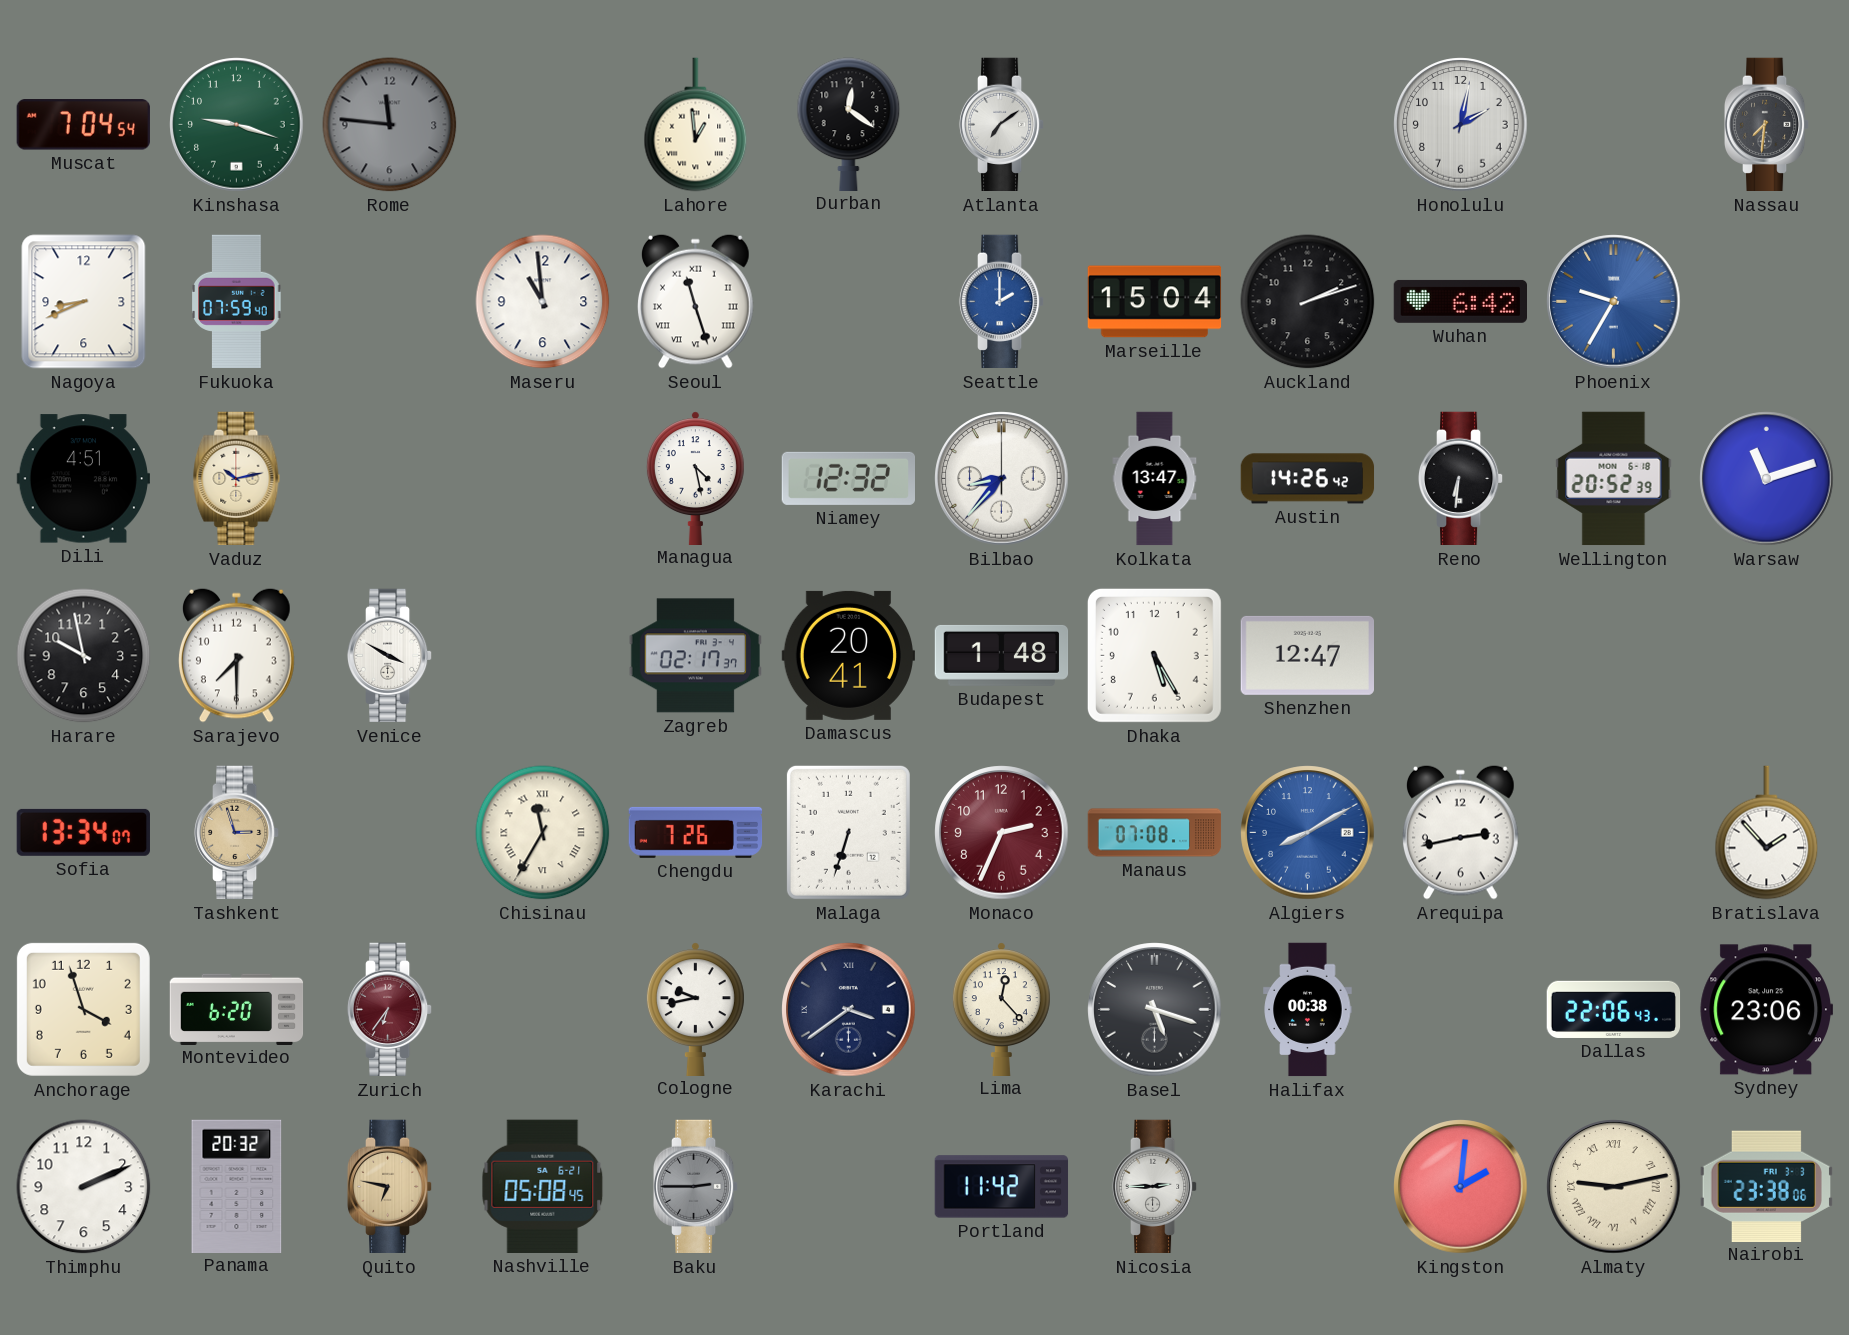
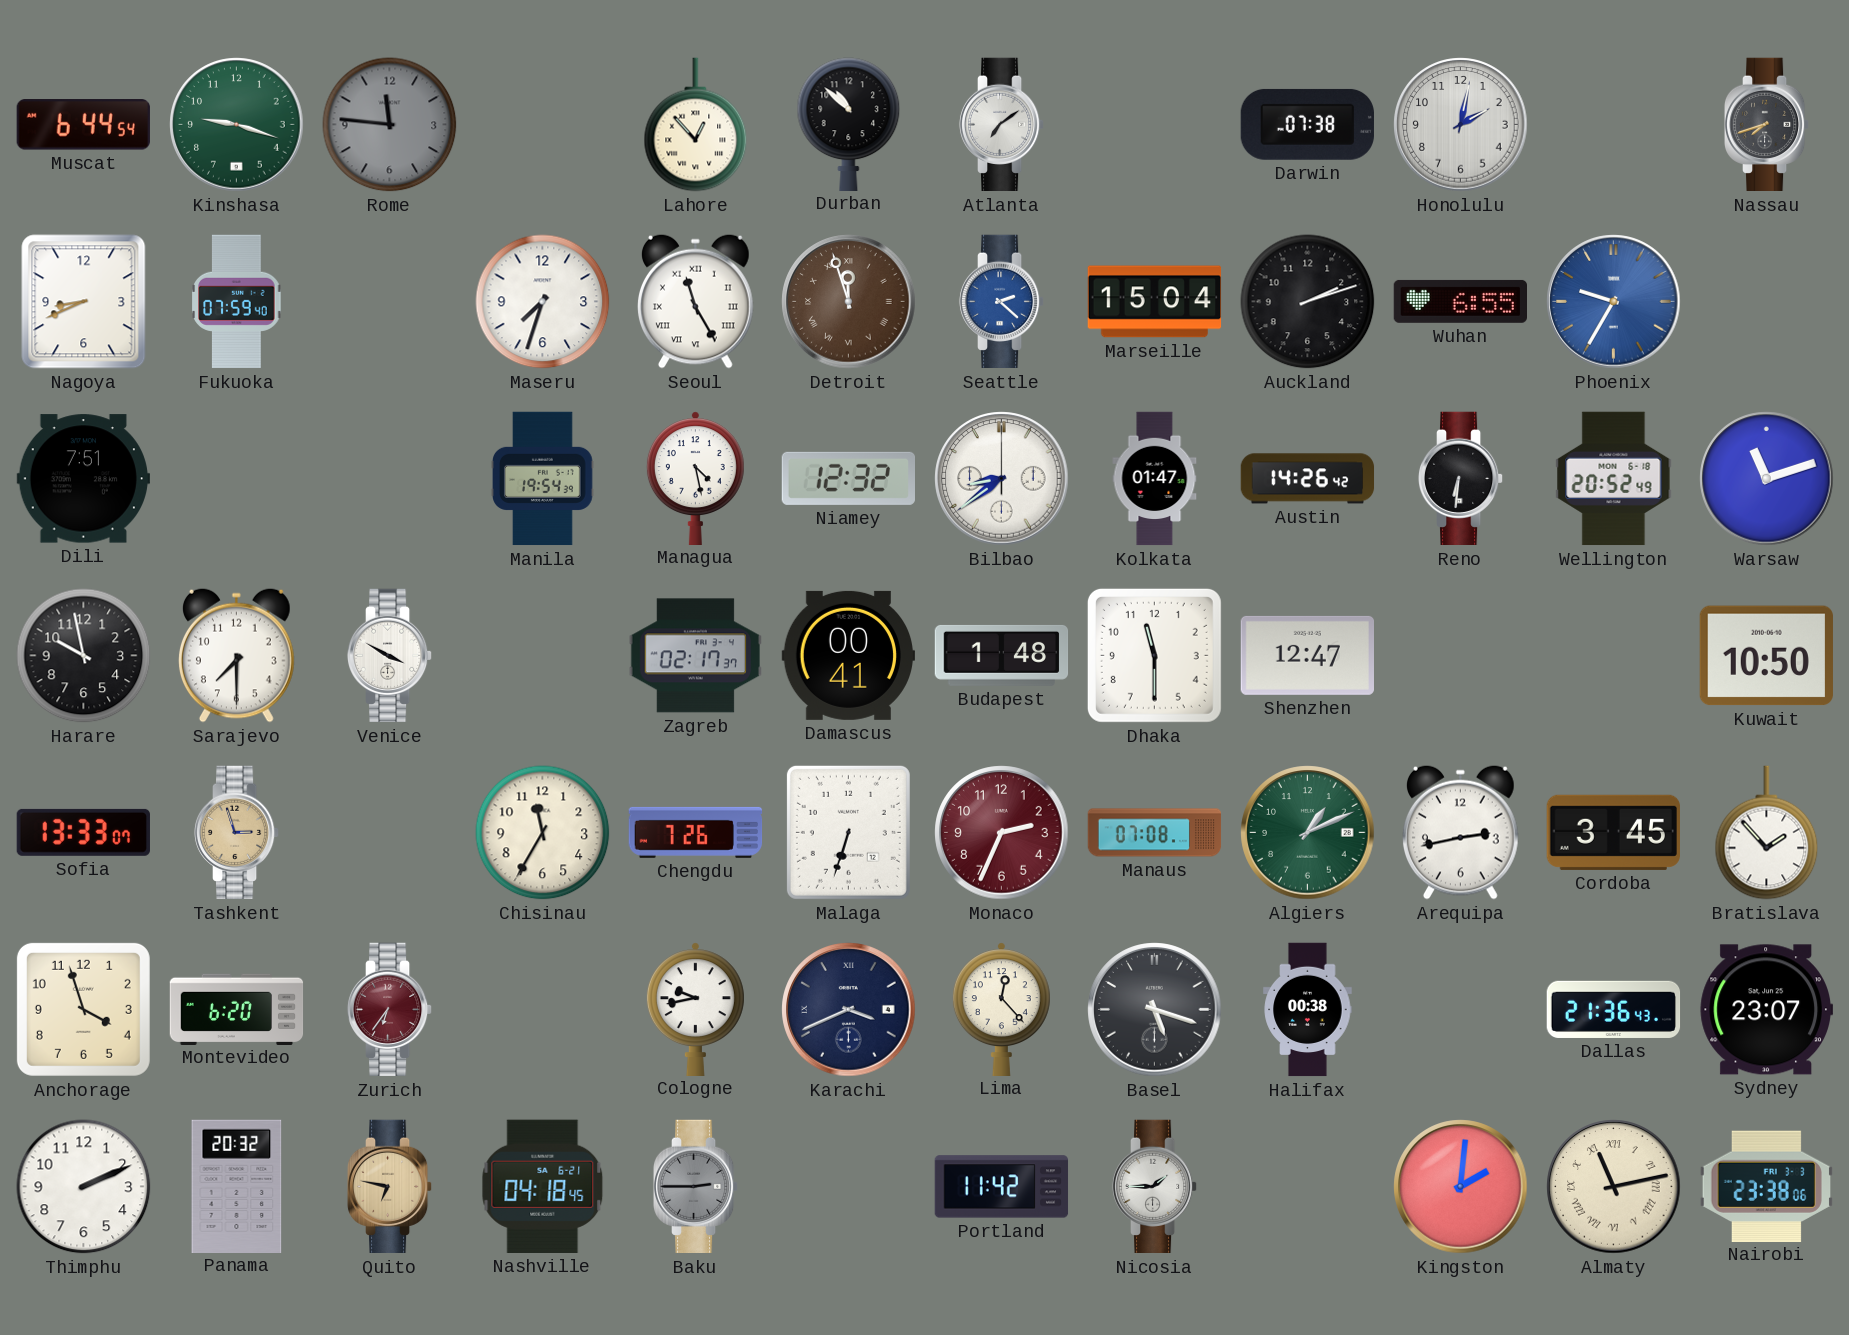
Muscat: 7:04 -> 6:44 (83, 125)
Lahore: 12:59 -> 12:53 (696, 125)
Durban: 12:21 -> 10:52 (849, 124)
Darwin: none -> 07:38 (1307, 124)
Nassau: 7:31 -> 7:42 (1767, 125)
Maseru: 10:59 -> 7:33 (543, 302)
Seoul: 11:27 -> 11:25 (696, 301)
Detroit: none -> 11:57 (849, 302)
Seattle: 2:00 -> 2:22 (1002, 302)
Wuhan: 6:42 -> 6:55 (1460, 301)
Dili: 4:51 -> 7:51 (83, 479)
Vaduz: 10:13 -> none (237, 479)
Manila: none -> 19:54 (543, 479)
Bilbao: 8:37 -> 8:39 (1002, 479)
Kolkata: 13:47 -> 01:47 (1155, 479)
Wellington: 20:52:39 -> 20:52:49 (1614, 479)
Damascus: 20:41 -> 00:41 (848, 655)
Dhaka: 5:25 -> 11:30 (1154, 655)
Kuwait: none -> 10:50 (1766, 656)
Sofia: 13:34 -> 13:33 (83, 832)
Chisinau numerals: Roman -> Arabic (543, 833)
Algiers: 8:10 -> 1:11 (1308, 833)
Algiers dial: blue -> green (1308, 833)
Cordoba: none -> 3:45 (1613, 832)
Karachi: 3:39 -> 3:41 (849, 1010)
Dallas: 22:06 -> 21:36 (1614, 1009)
Sydney: 23:06 -> 23:07 (1766, 1010)
Nashville: 05:08 -> 04:18 (543, 1186)
Nicosia: 2:45 -> 1:45 (1155, 1187)
Almaty: 9:13 -> 11:13 (1614, 1187)
